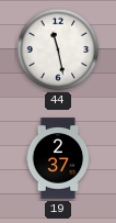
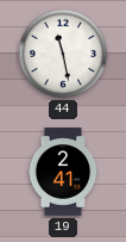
19: 2:37 -> 2:41 (63, 172)
